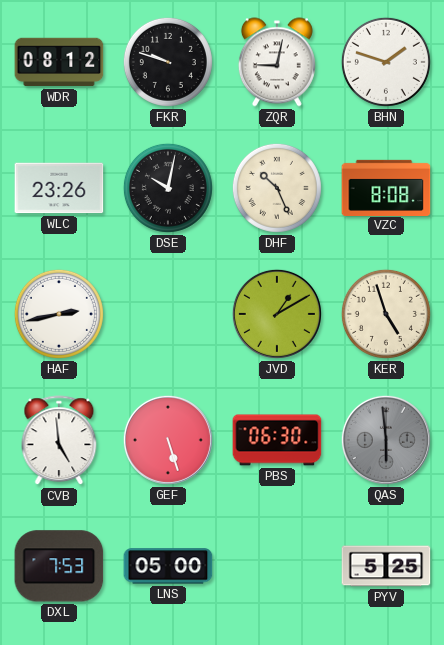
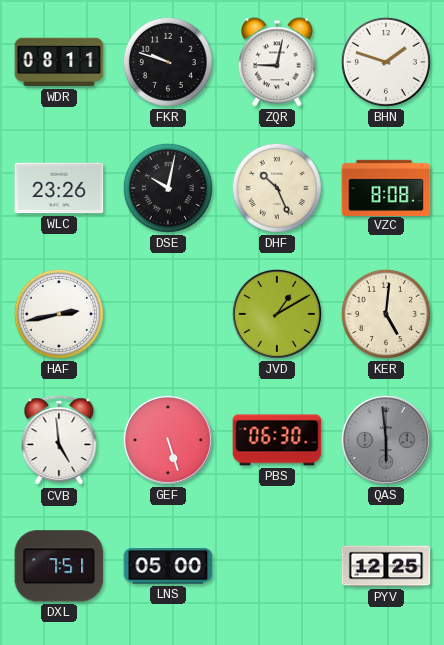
WDR: 08:12 -> 08:11 (59, 62)
KER: 4:57 -> 5:01 (386, 314)
DXL: 7:53 -> 7:51 (59, 566)
PYV: 5:25 -> 12:25 (386, 566)
